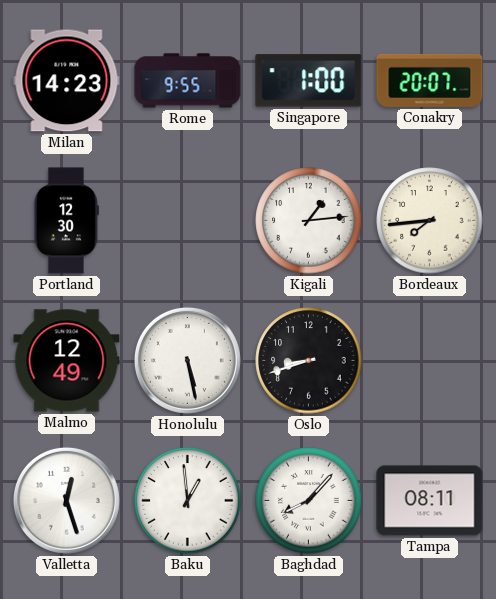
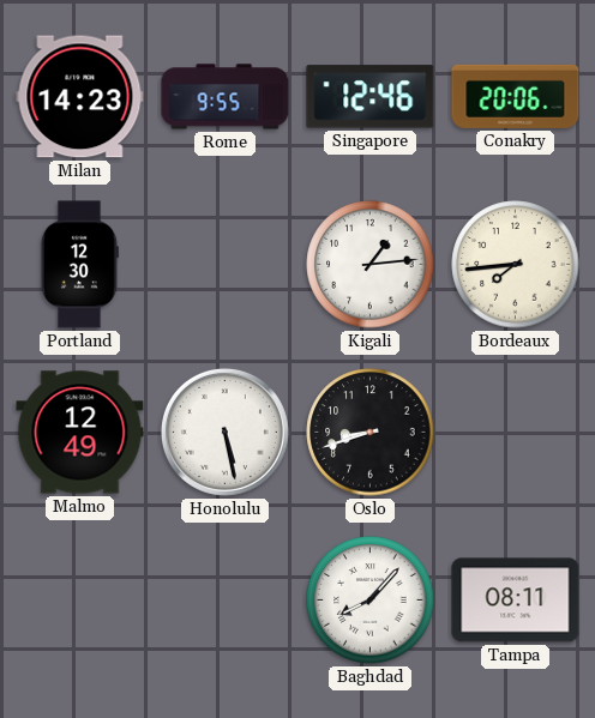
Singapore: 1:00 -> 12:46 (371, 97)
Conakry: 20:07 -> 20:06 (516, 96)
Valletta: 12:27 -> none (66, 500)
Baku: 12:59 -> none (188, 501)
